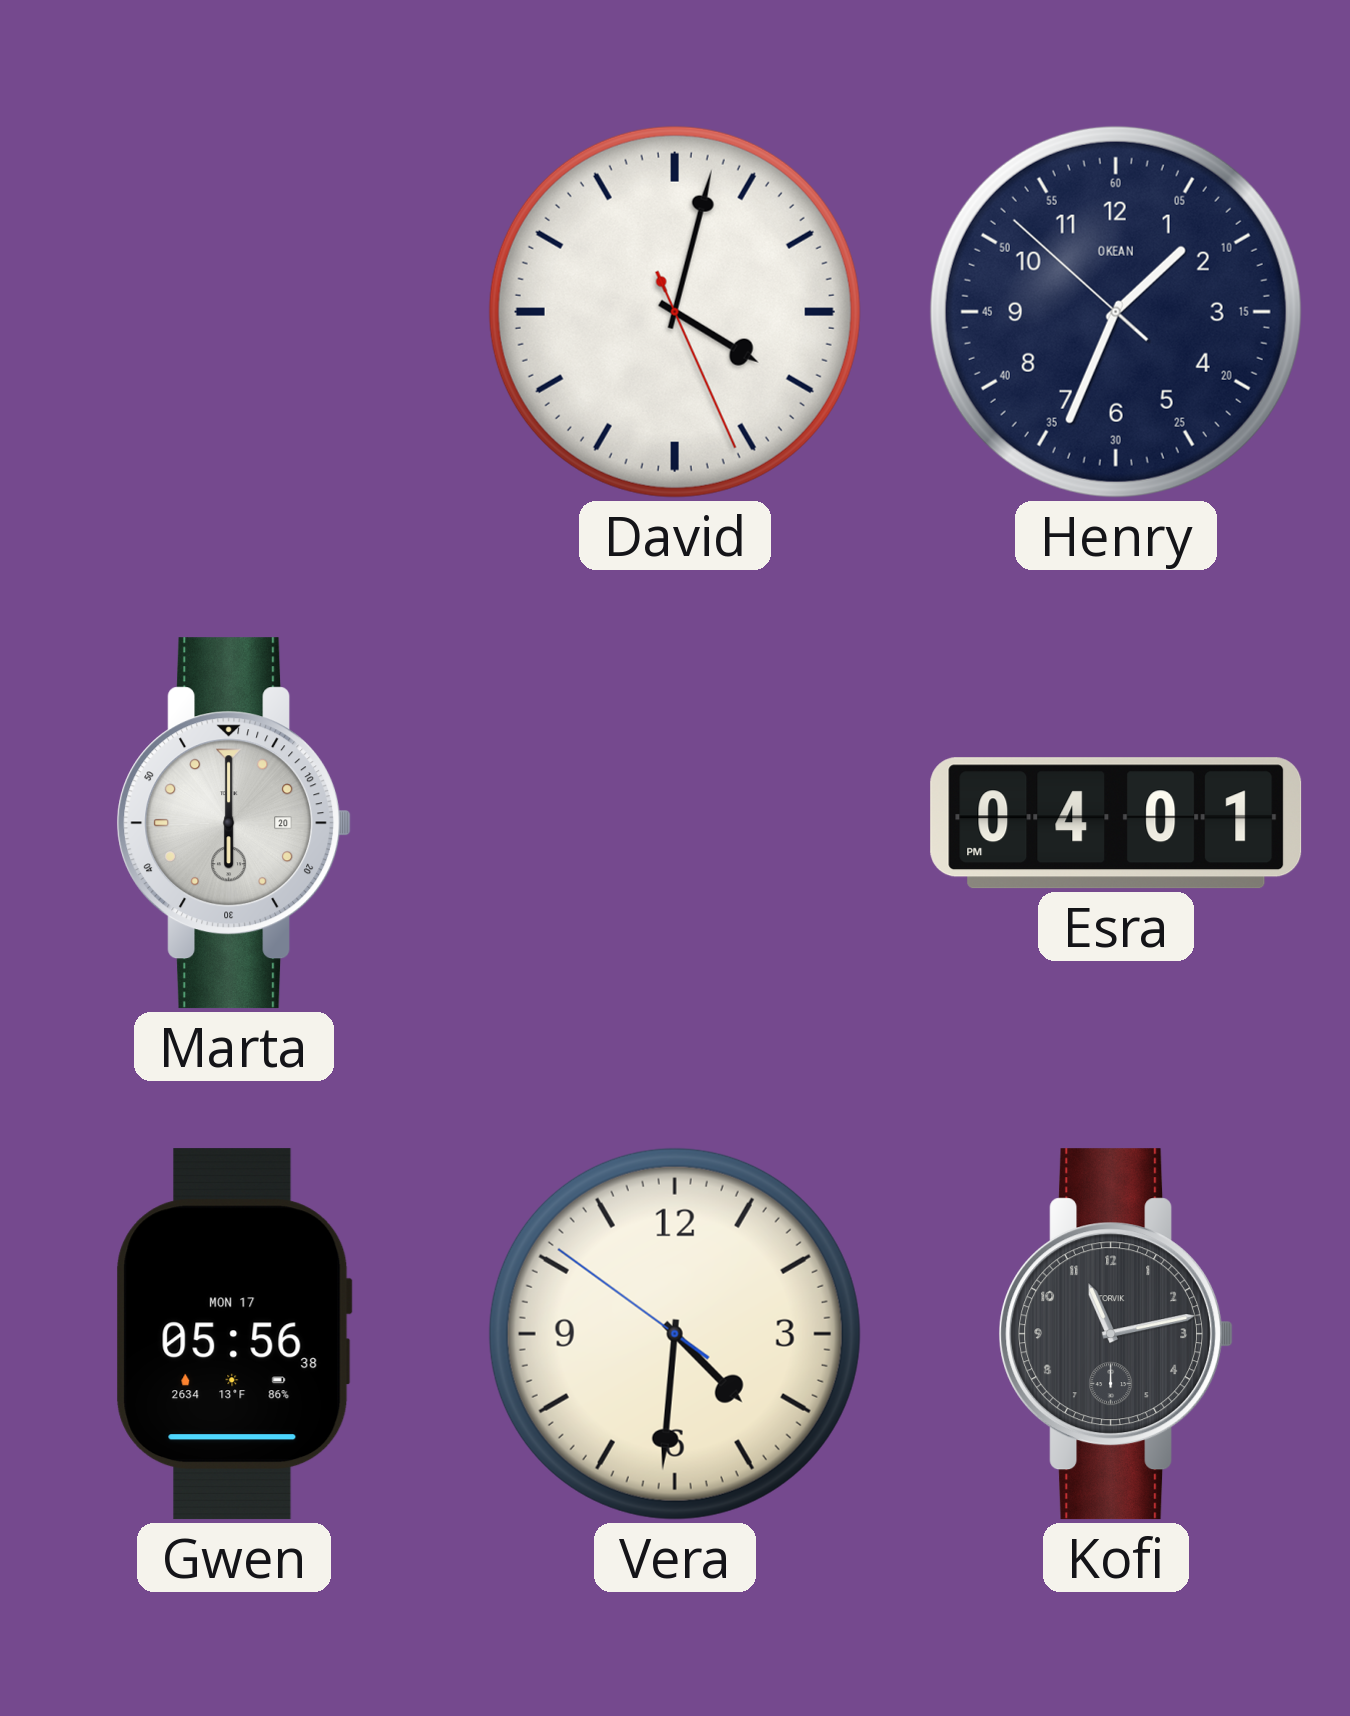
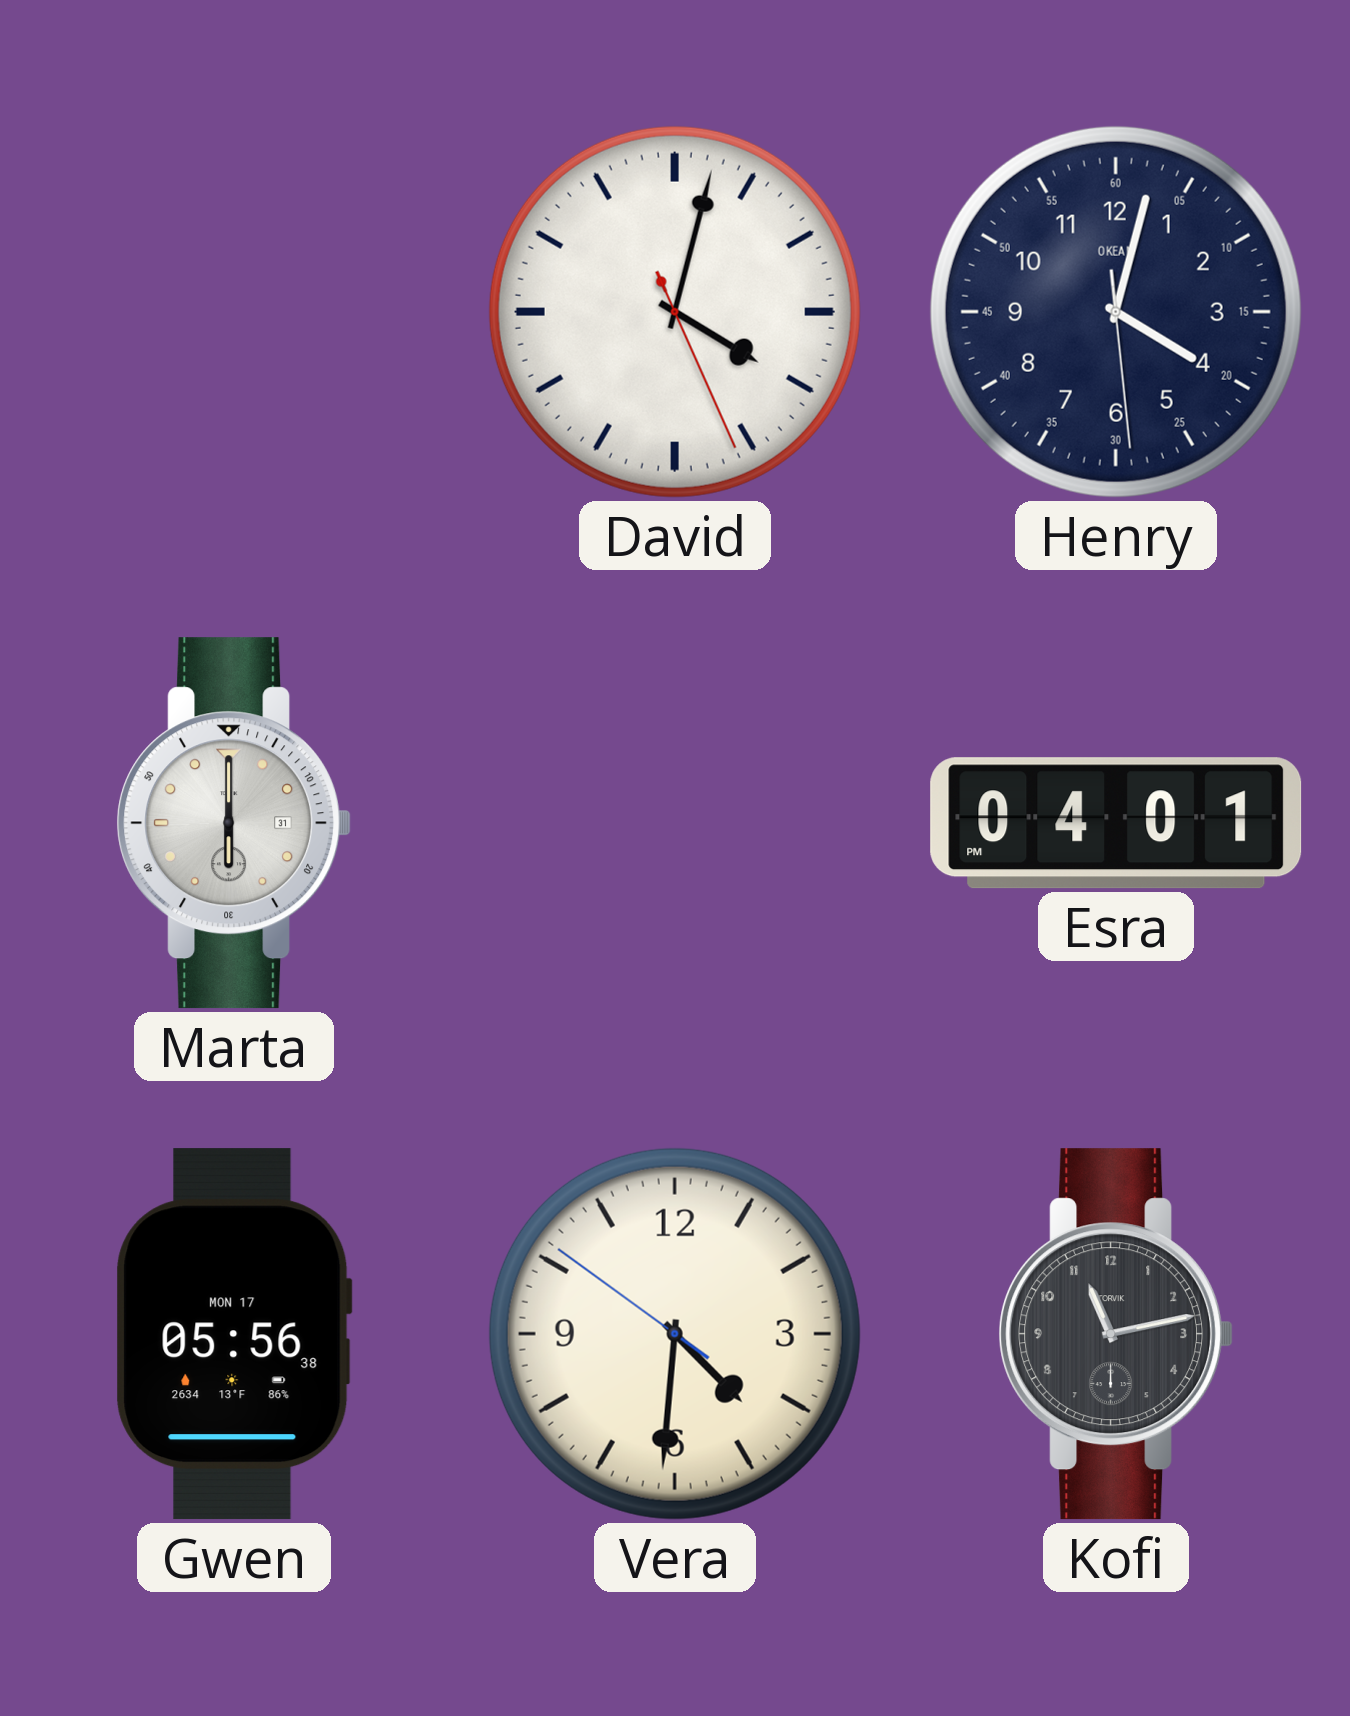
Henry: 1:33 -> 4:02 (1116, 312)
Marta date: 20 -> 31 (234, 823)
